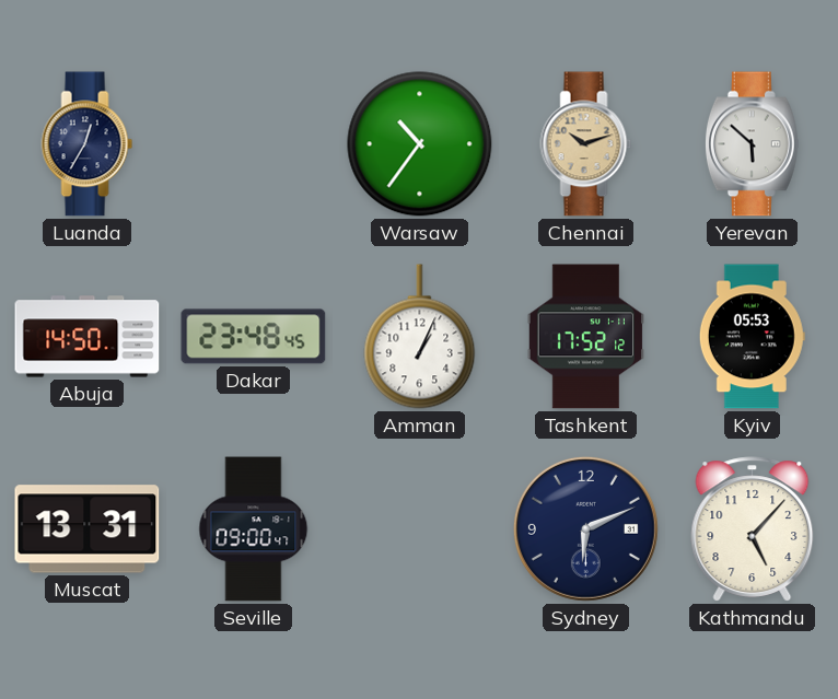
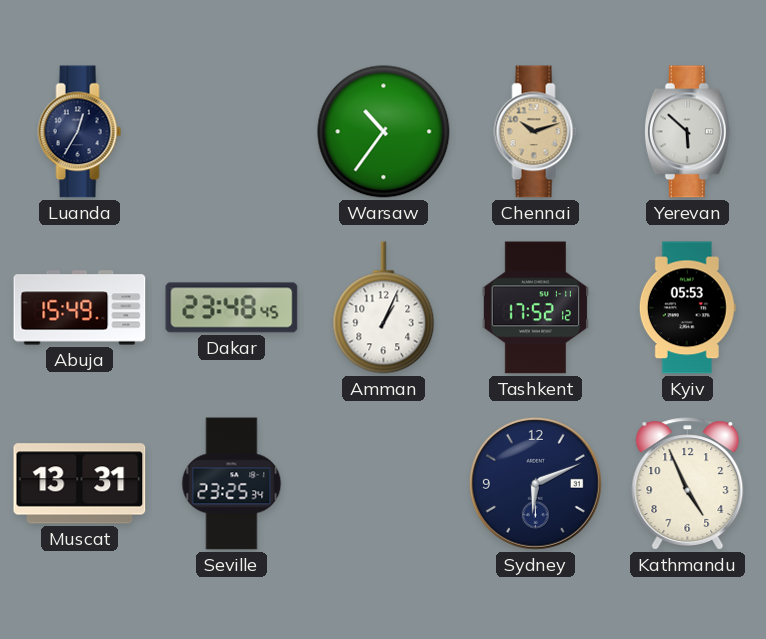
Abuja: 14:50 -> 15:49 (80, 308)
Seville: 09:00 -> 23:25 (232, 484)
Kathmandu: 5:07 -> 4:56 (688, 484)
